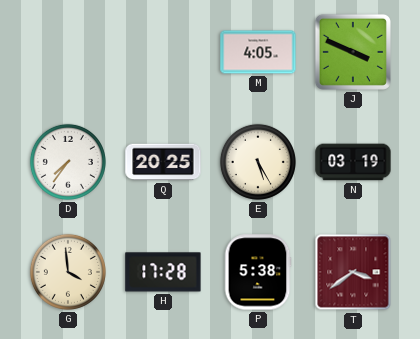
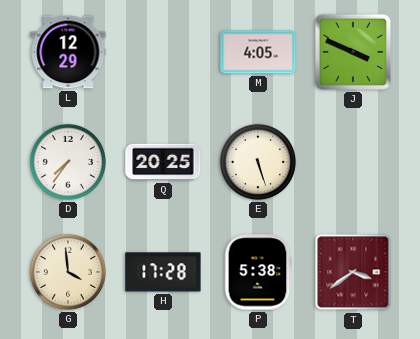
L: none -> 12:29 (68, 52)
E: 5:25 -> 5:27 (258, 162)
N: 03:19 -> none (353, 162)
